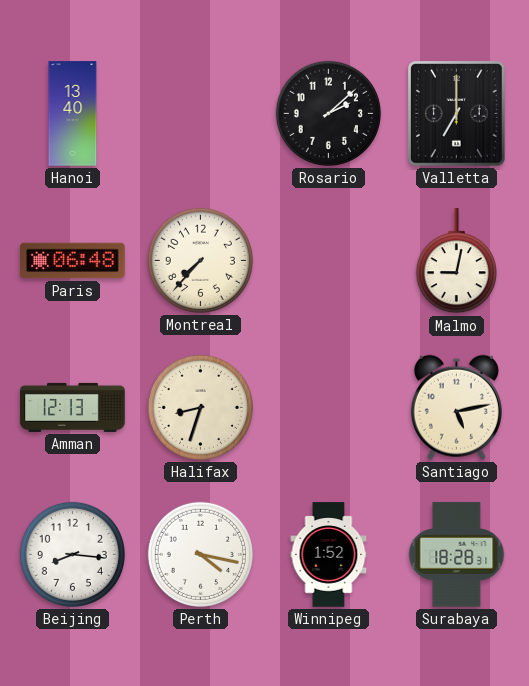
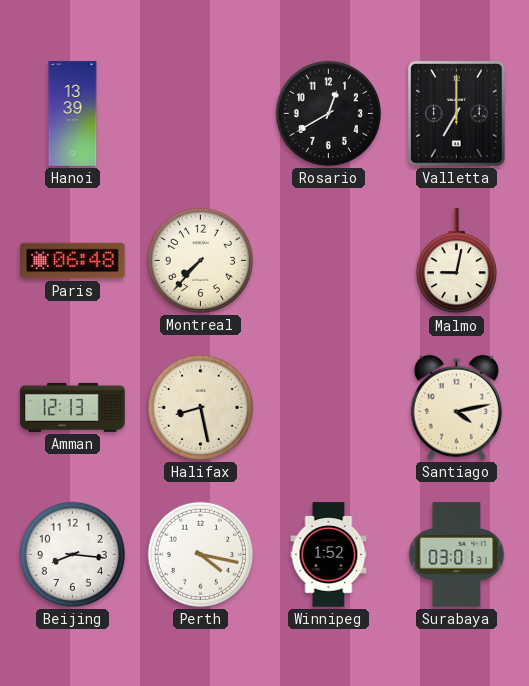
Hanoi: 13:40 -> 13:39 (73, 114)
Rosario: 2:08 -> 12:40 (328, 113)
Halifax: 8:33 -> 8:28 (200, 407)
Santiago: 5:13 -> 4:13 (456, 407)
Surabaya: 18:28 -> 03:01 (457, 555)
